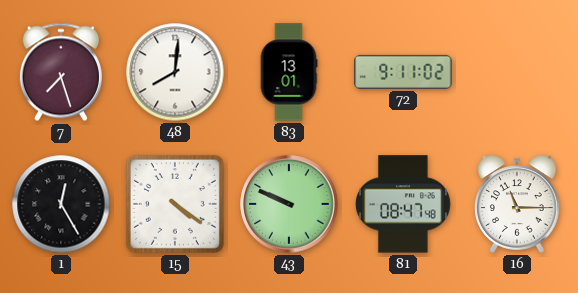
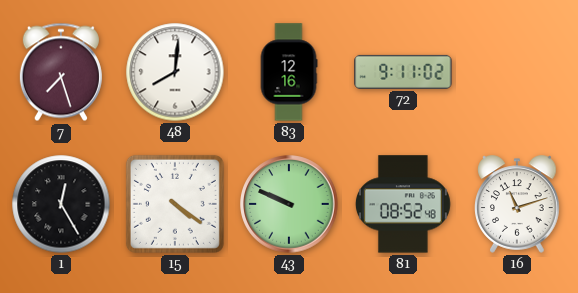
83: 13:01 -> 12:16 (289, 72)
81: 08:47 -> 08:52 (403, 204)
16: 11:15 -> 11:12 (517, 204)
